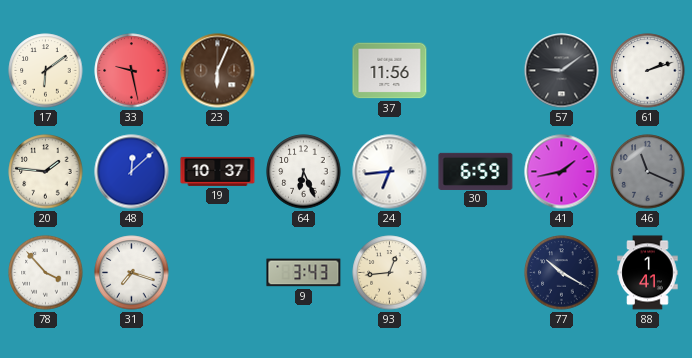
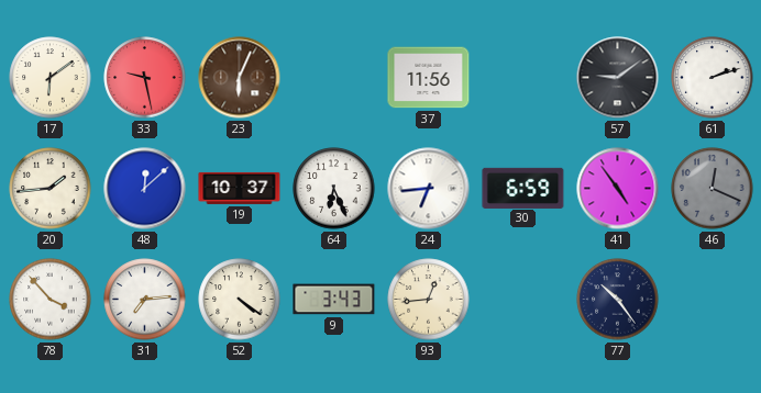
20: 1:46 -> 1:44 (51, 189)
41: 1:43 -> 4:54 (618, 189)
46: 11:19 -> 12:19 (713, 189)
31: 7:18 -> 7:14 (145, 300)
52: none -> 4:21 (240, 300)
77: 10:20 -> 10:24 (618, 300)
88: 1:41 -> none (648, 273)
